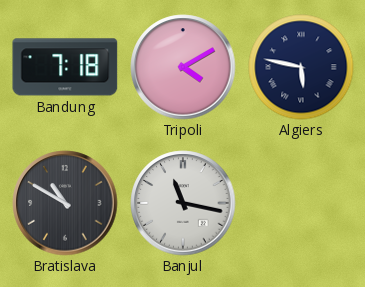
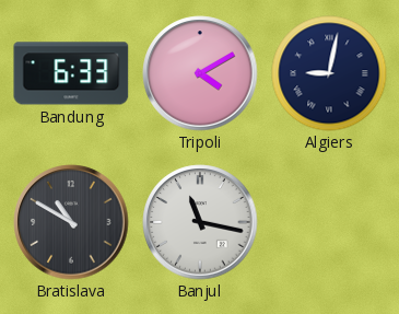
Bandung: 7:18 -> 6:33 (71, 73)
Algiers: 5:47 -> 9:02 (329, 73)
